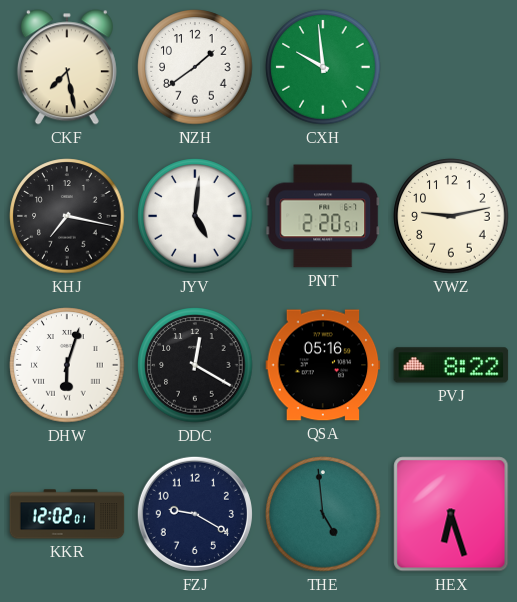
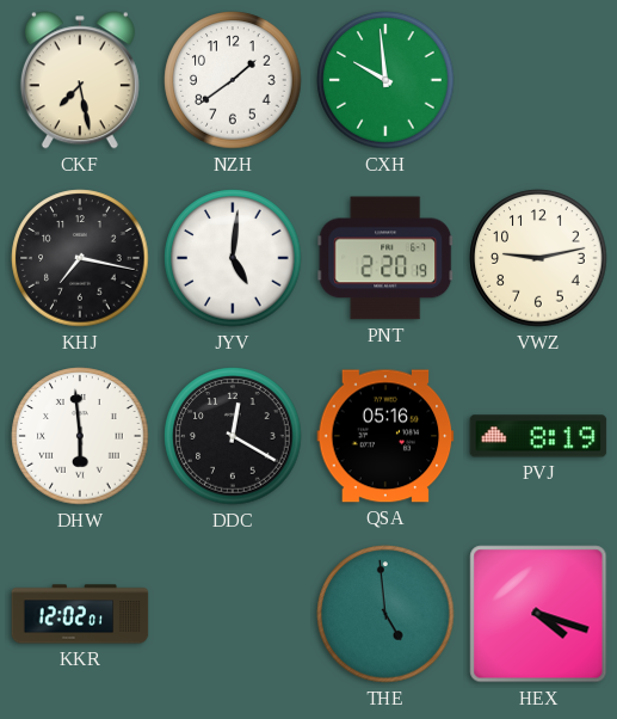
PNT: 2:20:51 -> 2:20:19 (385, 258)
DHW: 6:03 -> 5:59 (80, 436)
PVJ: 8:22 -> 8:19 (538, 436)
FZJ: 9:20 -> none (195, 514)
HEX: 6:27 -> 4:18 (538, 614)
